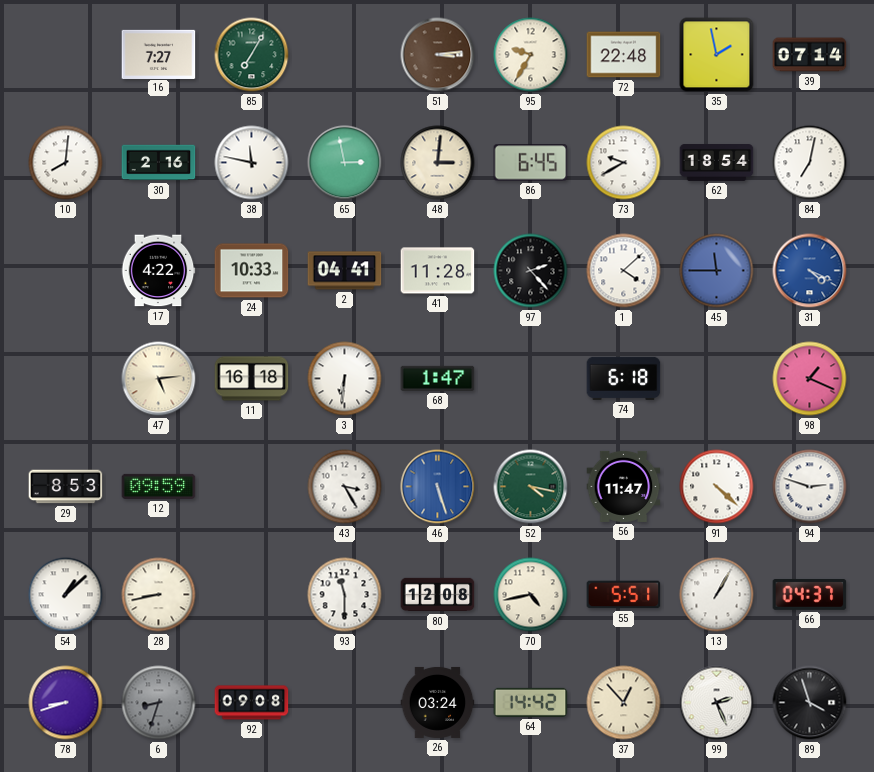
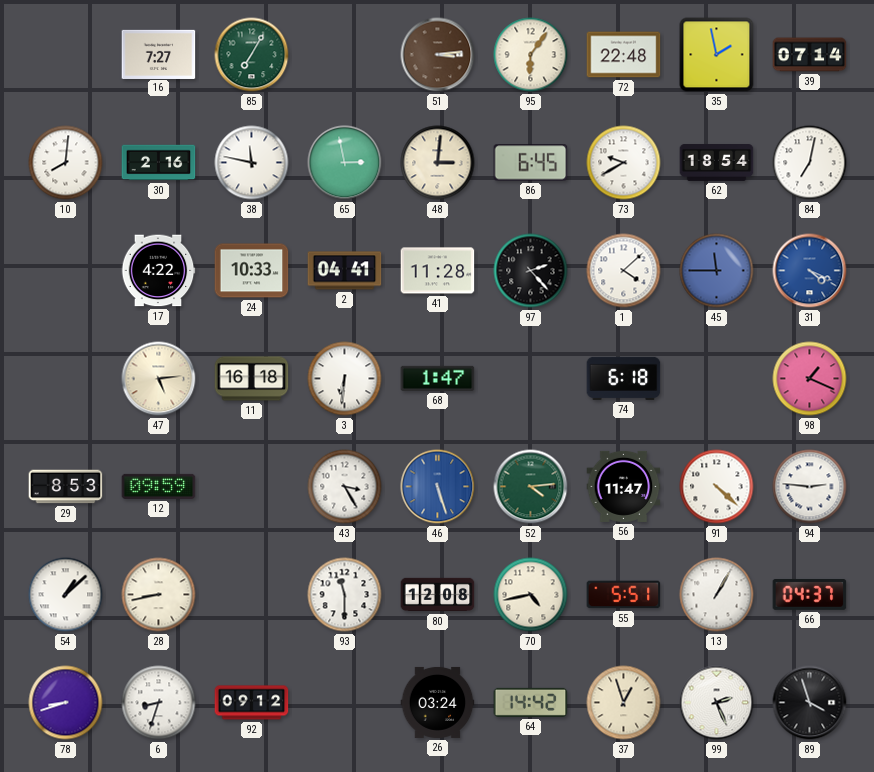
95: 9:35 -> 6:06 (531, 55)
52: 4:17 -> 4:14 (531, 487)
94: 2:48 -> 2:46 (810, 487)
6 dial: grey -> white (159, 703)
92: 09:08 -> 09:12 (252, 703)
37: 12:53 -> 12:57 (624, 703)
